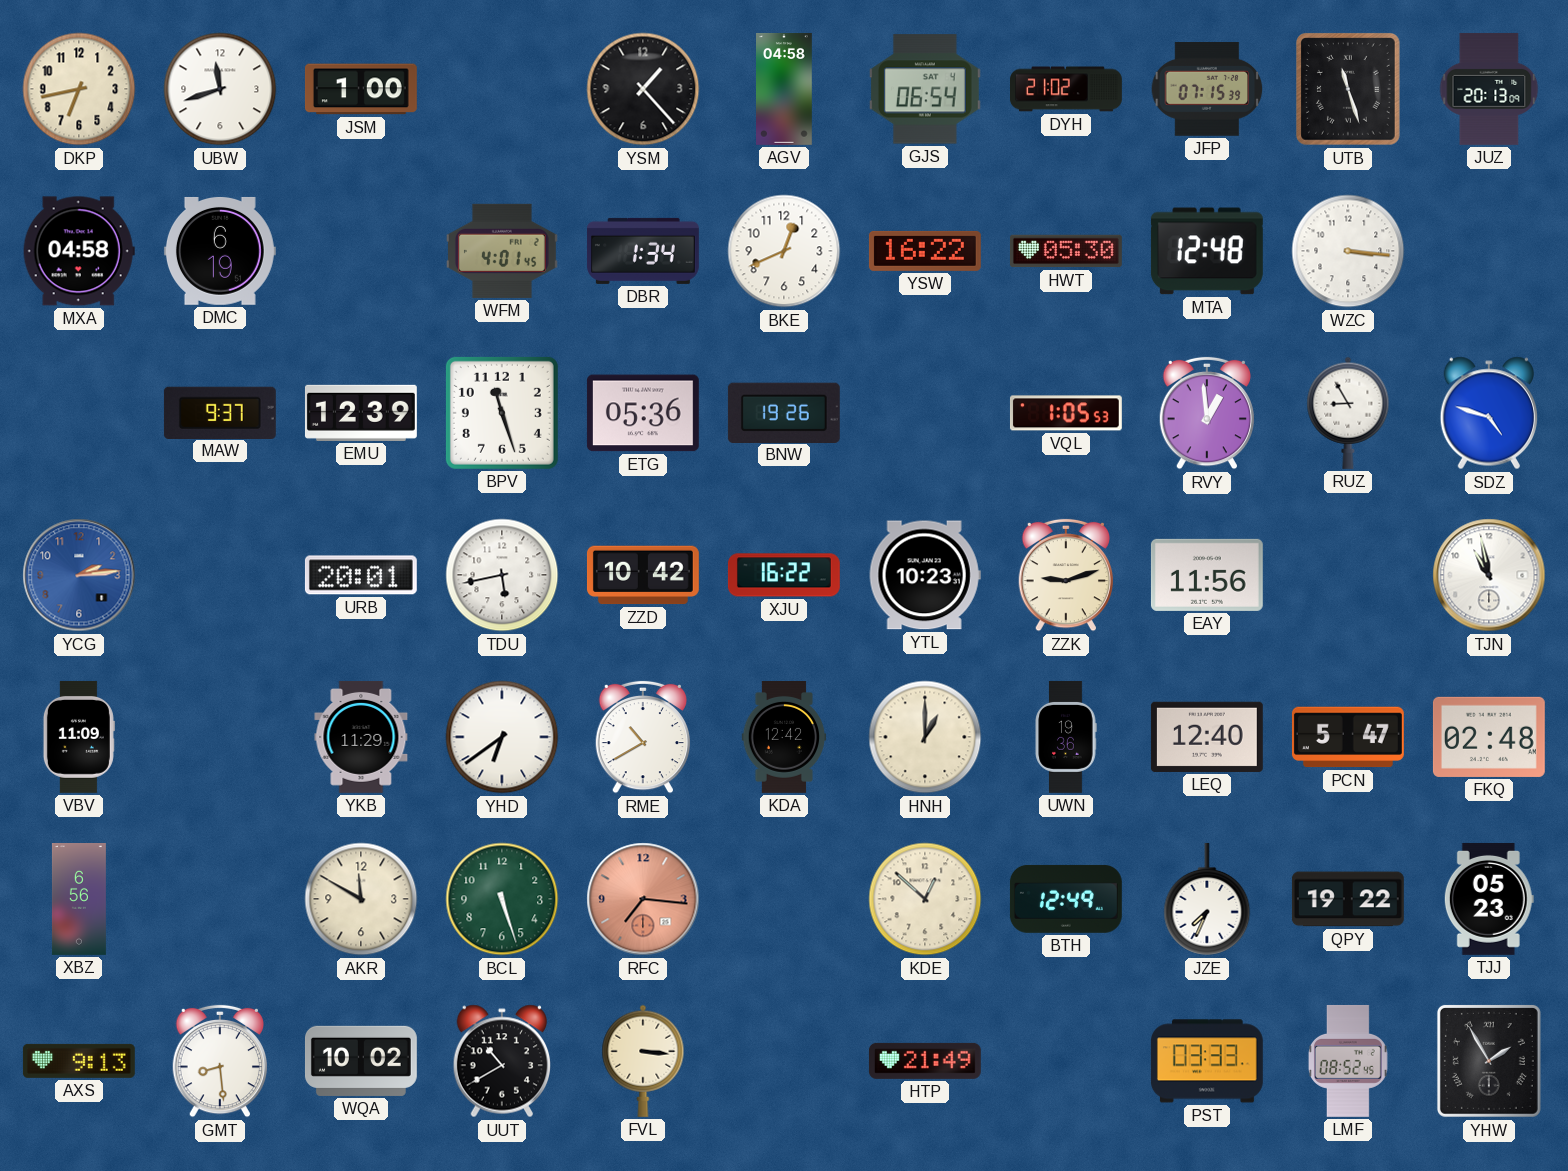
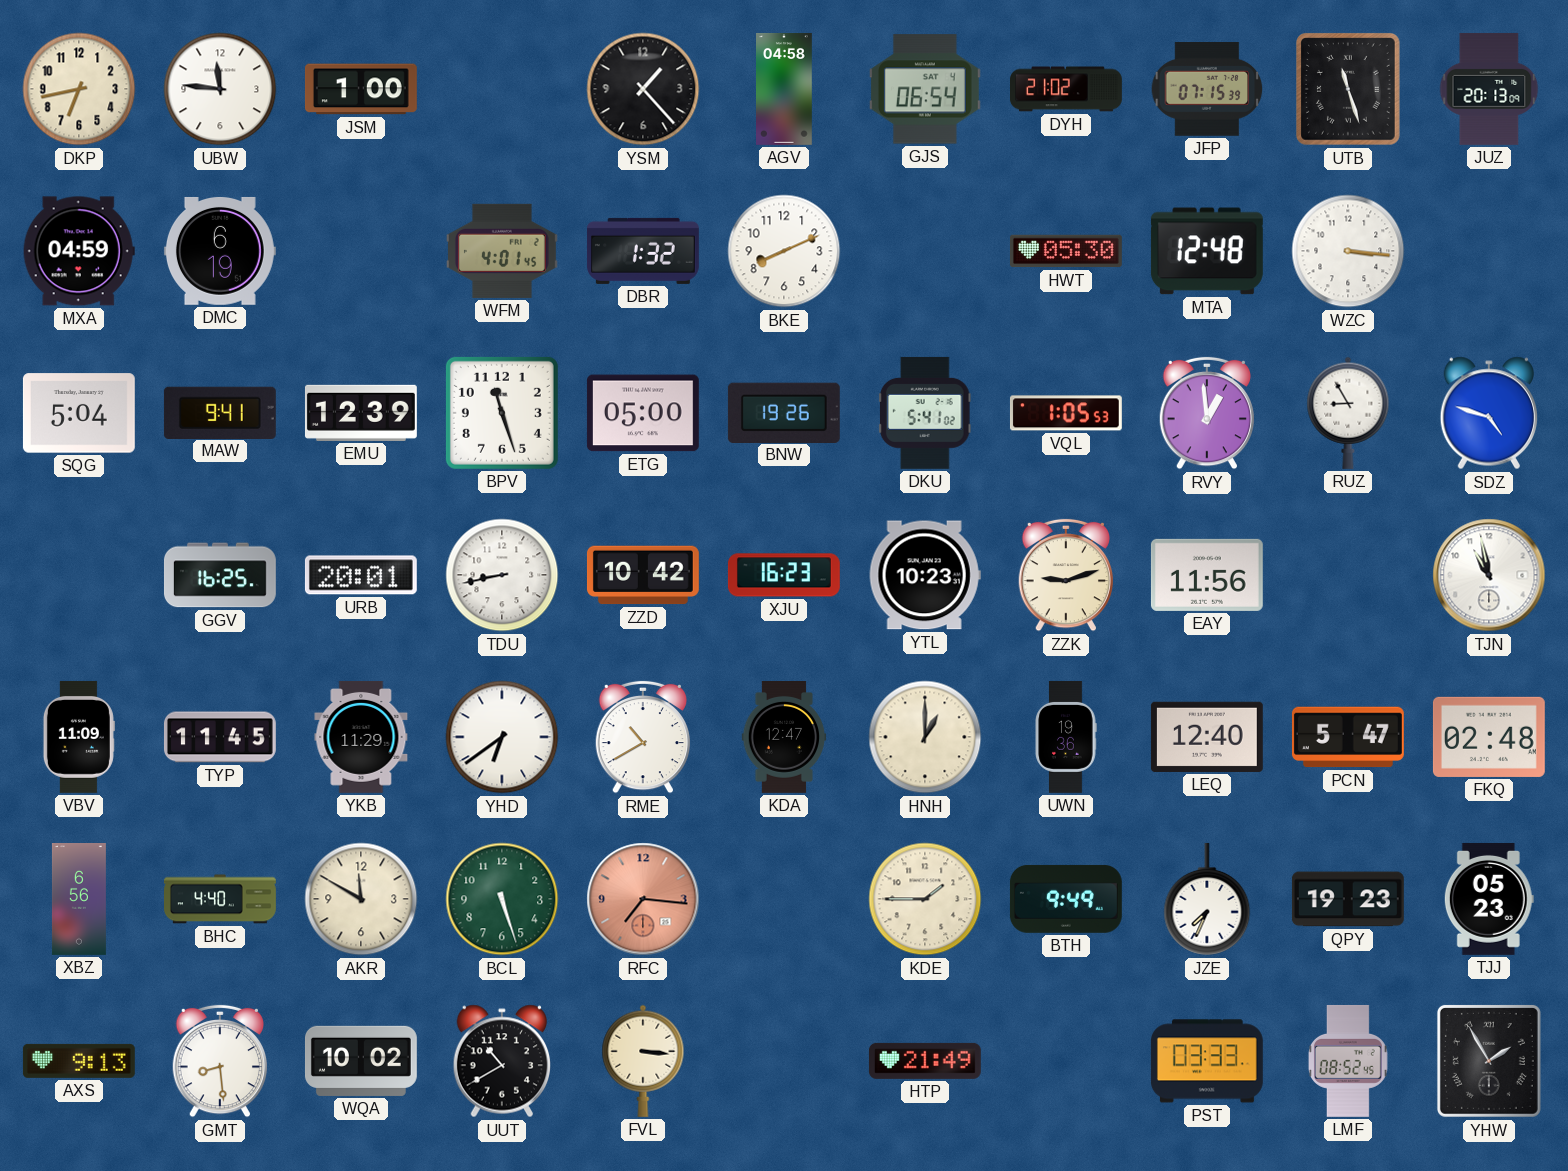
UBW: 11:42 -> 11:46 (220, 89)
MXA: 04:58 -> 04:59 (79, 251)
DBR: 1:34 -> 1:32 (643, 251)
BKE: 12:41 -> 8:11 (784, 251)
YSW: 16:22 -> none (925, 251)
SQG: none -> 5:04 (79, 413)
MAW: 9:37 -> 9:41 (220, 412)
ETG: 05:36 -> 05:00 (643, 413)
DKU: none -> 5:41 (925, 413)
YCG: 2:14 -> none (79, 575)
GGV: none -> 16:25 (220, 575)
TDU: 5:43 -> 8:43 (502, 575)
XJU: 16:22 -> 16:23 (784, 575)
TYP: none -> 11:45 (220, 737)
KDA: 12:42 -> 12:47 (784, 738)
BHC: none -> 4:40 (221, 899)
KDE: 12:52 -> 1:45 (925, 899)
BTH: 12:49 -> 9:49 (1066, 899)
QPY: 19:22 -> 19:23 (1348, 899)
